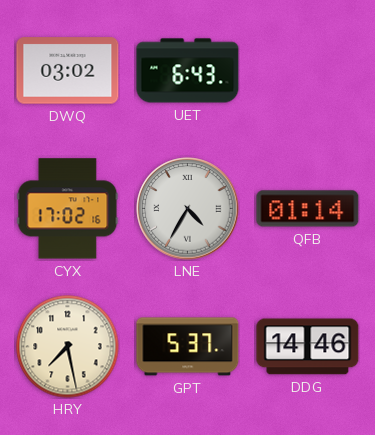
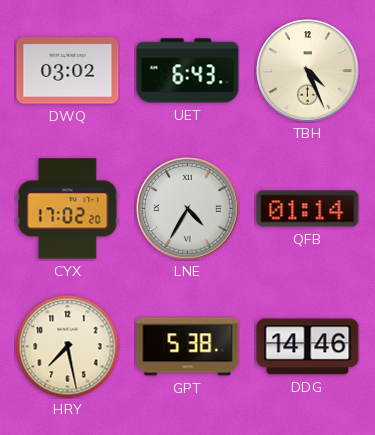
TBH: none -> 4:26 (308, 71)
CYX: 17:02:16 -> 17:02:20 (68, 209)
GPT: 5:37 -> 5:38 (188, 347)
